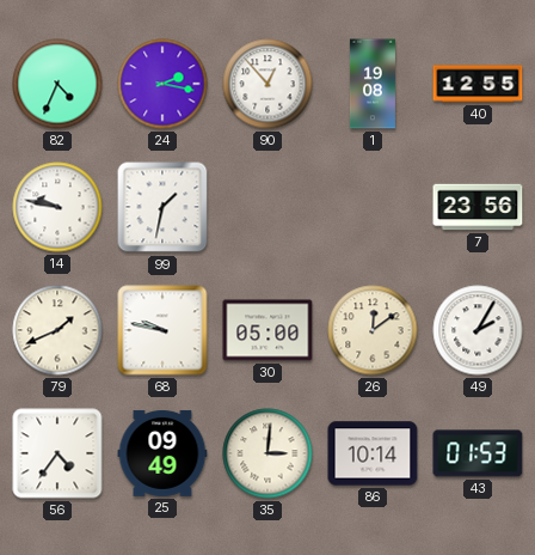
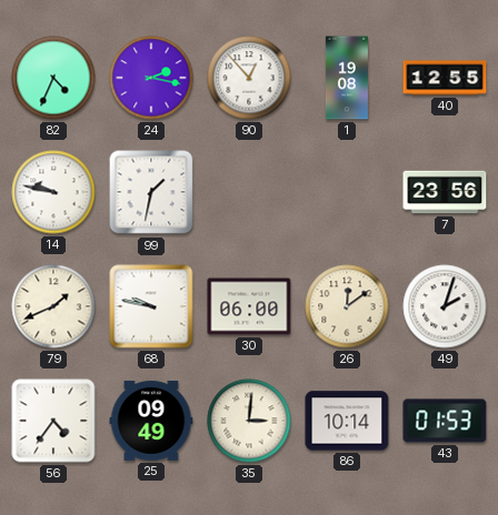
30: 05:00 -> 06:00 (249, 306)
49: 2:05 -> 2:03 (445, 306)
